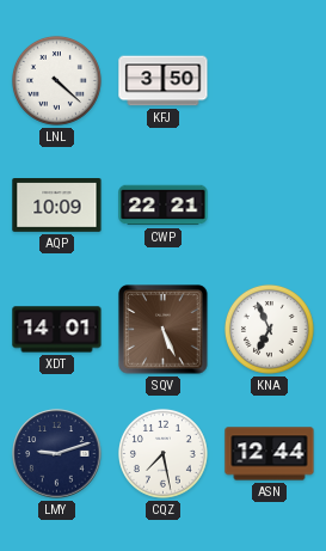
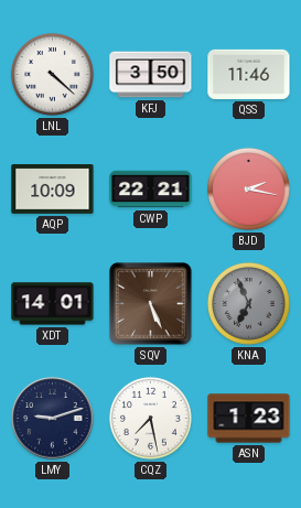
QSS: none -> 11:46 (249, 74)
BJD: none -> 2:17 (248, 188)
KNA dial: white -> grey (248, 303)
ASN: 12:44 -> 1:23 (249, 419)
